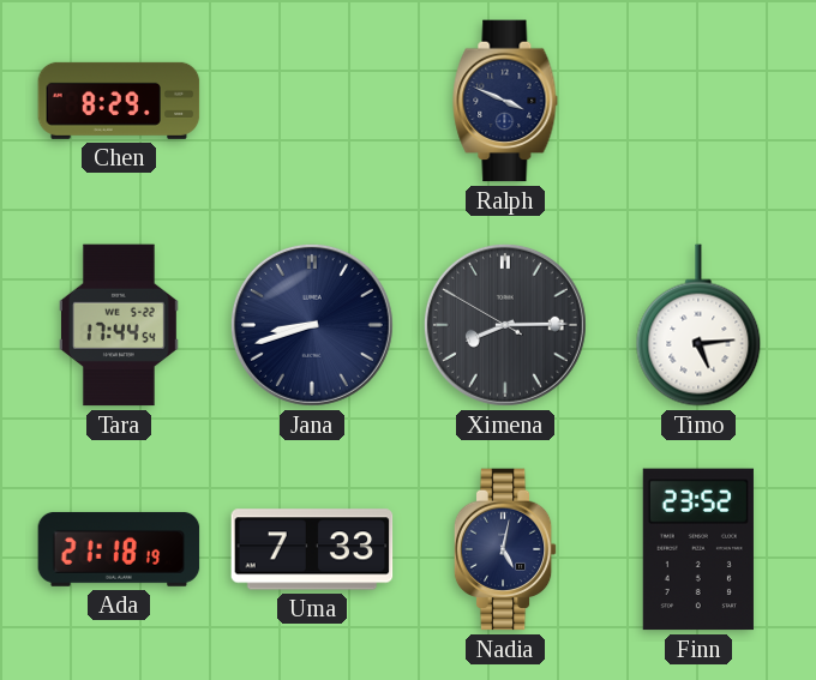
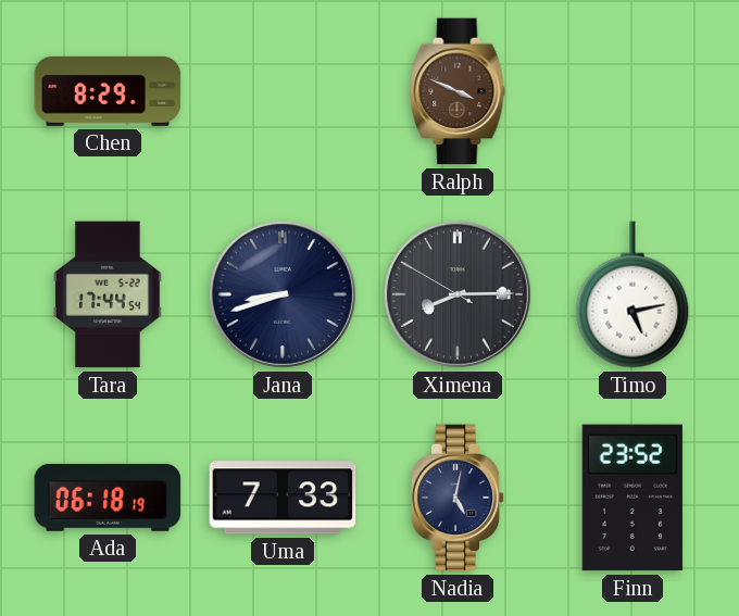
Ralph dial: navy -> brown (458, 91)
Timo: 5:14 -> 5:13 (632, 294)
Ada: 21:18 -> 06:18 (108, 498)
